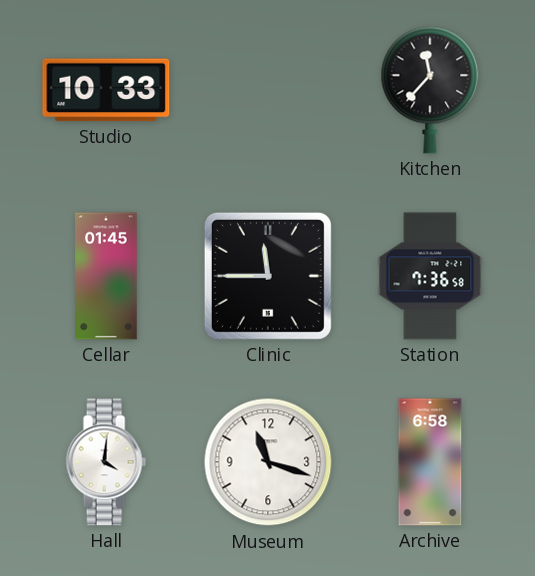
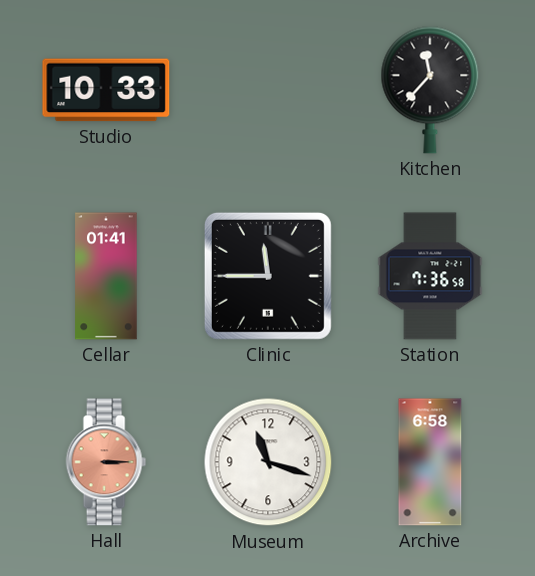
Cellar: 01:45 -> 01:41 (106, 276)
Hall: 4:01 -> 3:15 (106, 462)
Hall dial: white -> salmon (106, 462)
